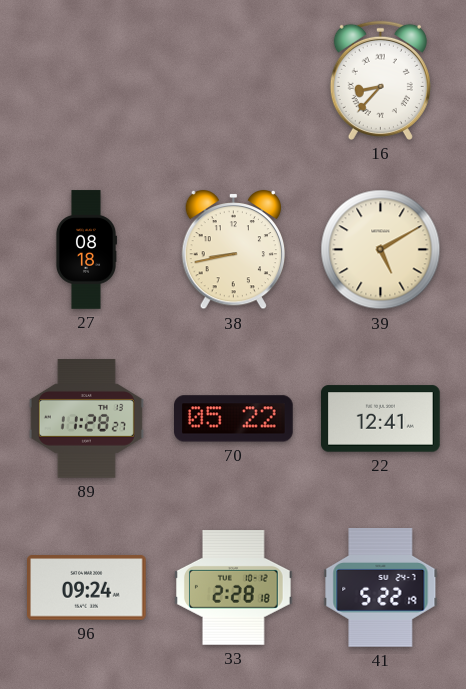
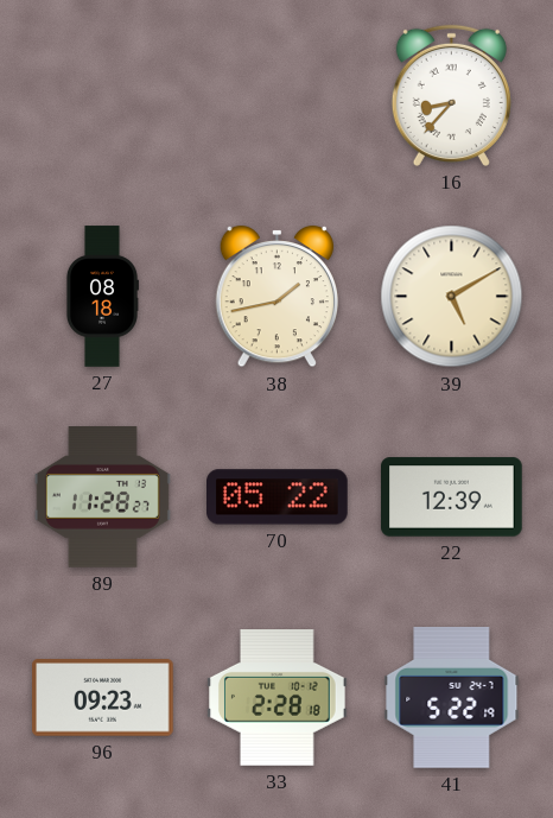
38: 8:43 -> 1:43 (276, 297)
22: 12:41 -> 12:39 (452, 497)
96: 09:24 -> 09:23 (103, 698)
